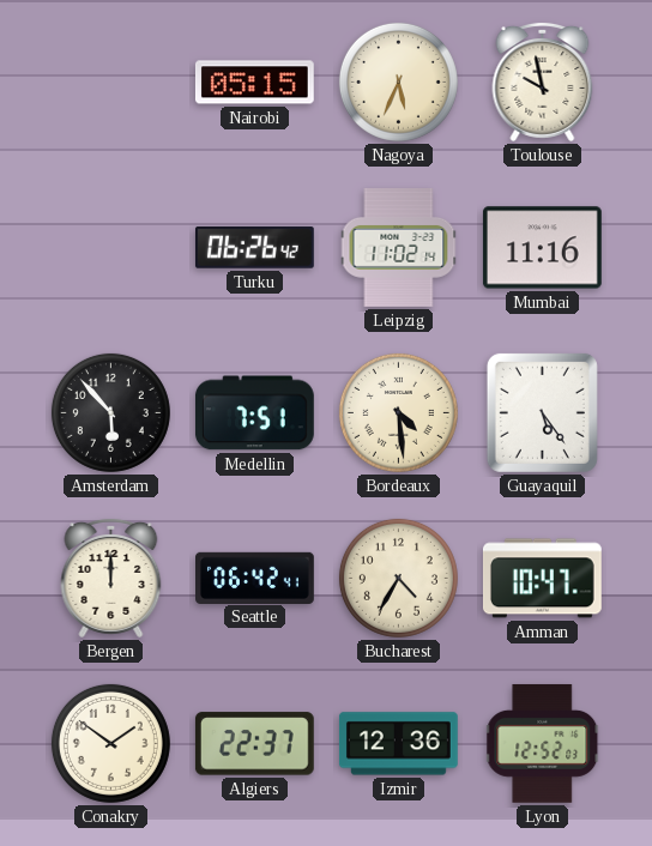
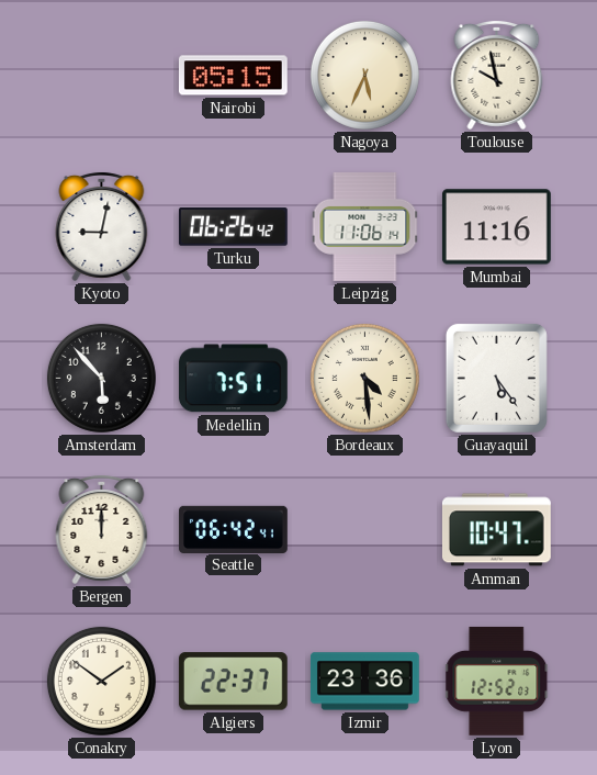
Kyoto: none -> 9:02 (102, 226)
Leipzig: 11:02 -> 11:06 (365, 227)
Bucharest: 4:35 -> none (398, 578)
Izmir: 12:36 -> 23:36 (365, 682)
